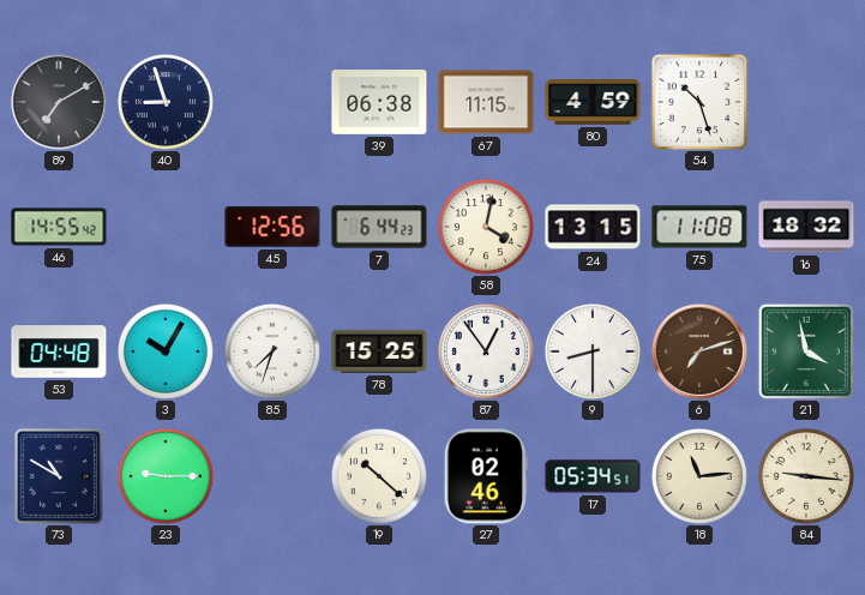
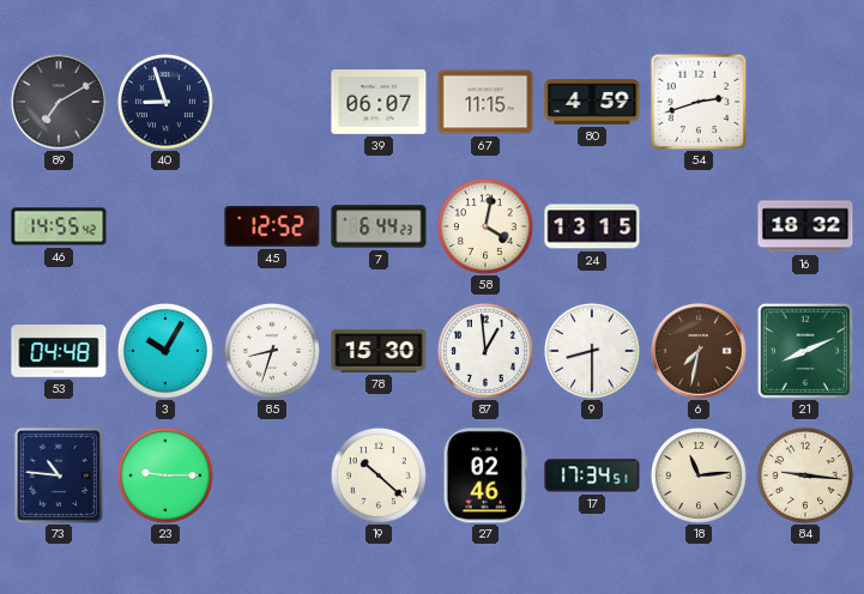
39: 06:38 -> 06:07 (379, 103)
54: 10:27 -> 2:42 (699, 102)
45: 12:56 -> 12:52 (272, 226)
75: 11:08 -> none (699, 227)
85: 7:33 -> 8:33 (272, 351)
78: 15:25 -> 15:30 (379, 351)
87: 12:54 -> 12:59 (485, 351)
6: 7:12 -> 7:32 (699, 351)
21: 3:58 -> 8:11 (805, 351)
73: 10:50 -> 10:46 (59, 475)
17: 05:34 -> 17:34 (592, 475)
